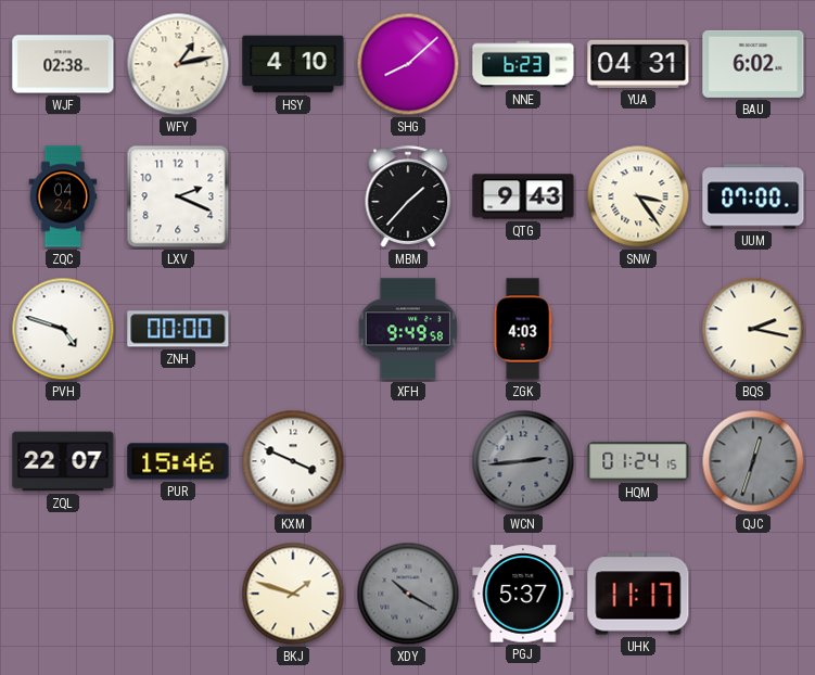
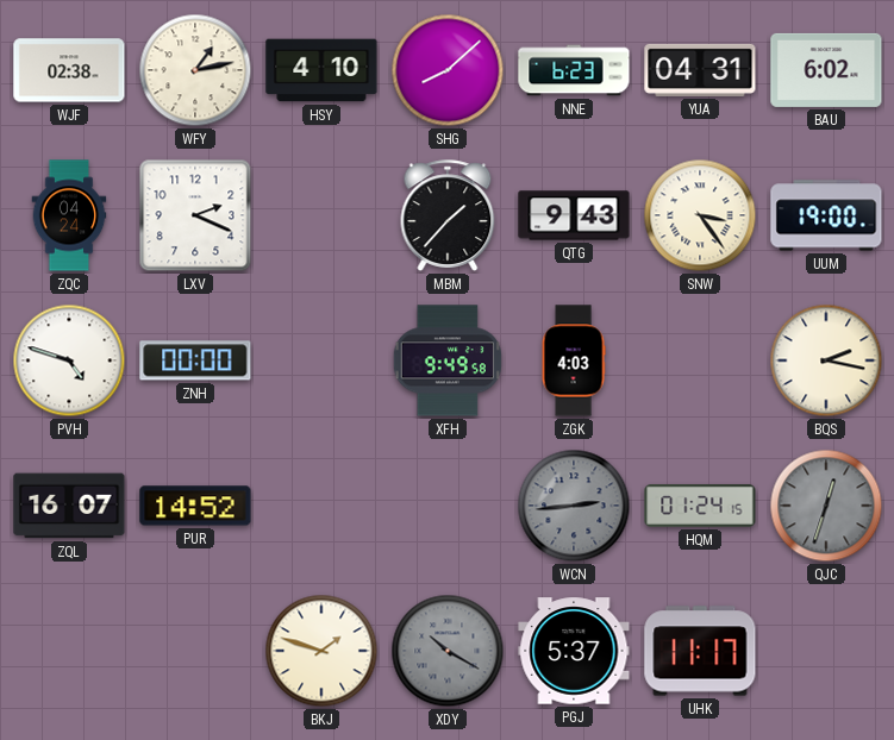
UUM: 07:00 -> 19:00 (826, 215)
ZQL: 22:07 -> 16:07 (69, 506)
PUR: 15:46 -> 14:52 (195, 506)
KXM: 3:49 -> none (293, 461)
